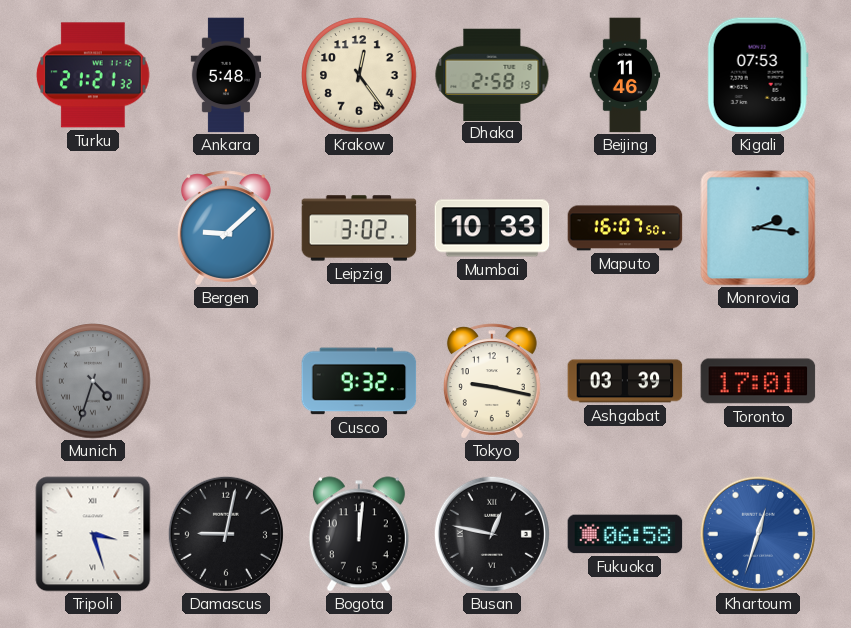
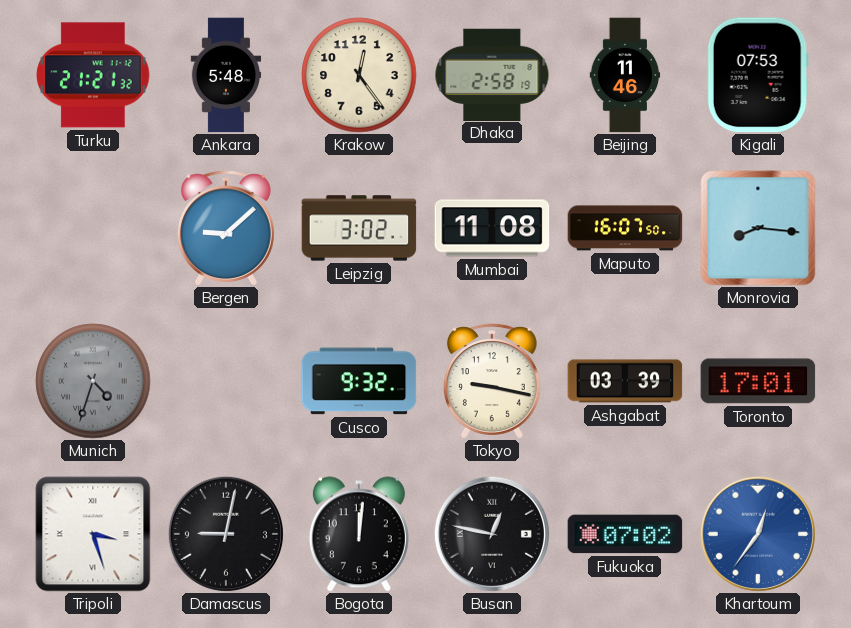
Mumbai: 10:33 -> 11:08 (492, 228)
Monrovia: 2:16 -> 8:16 (758, 228)
Fukuoka: 06:58 -> 07:02 (625, 534)
Khartoum: 12:33 -> 12:36 (758, 534)
